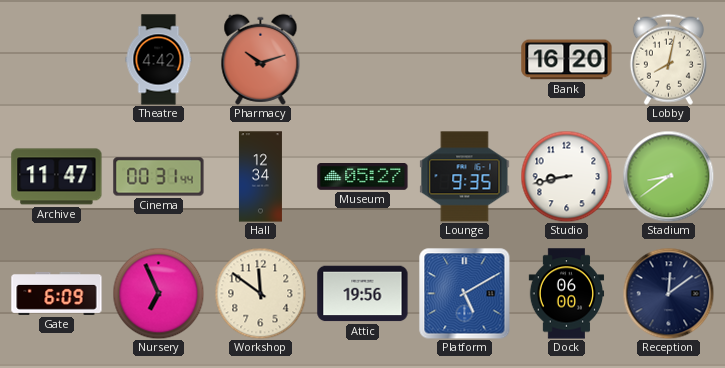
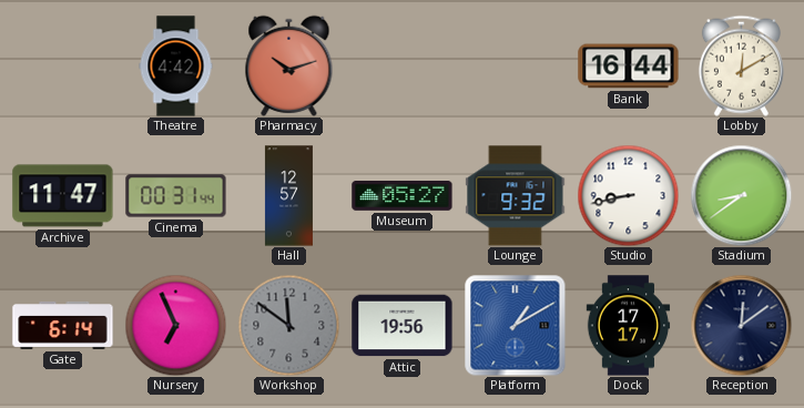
Bank: 16:20 -> 16:44 (629, 67)
Lobby: 8:02 -> 12:10 (741, 65)
Hall: 12:34 -> 12:57 (288, 196)
Lounge: 9:35 -> 9:32 (516, 196)
Gate: 6:09 -> 6:14 (63, 325)
Workshop dial: cream -> grey (288, 325)
Platform: 5:10 -> 1:10 (515, 325)
Dock: 06:00 -> 17:17 (629, 326)
